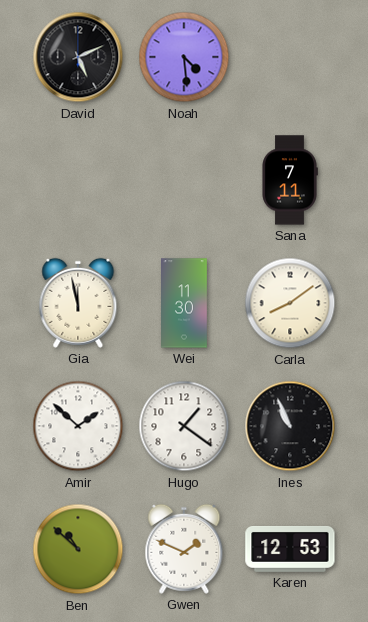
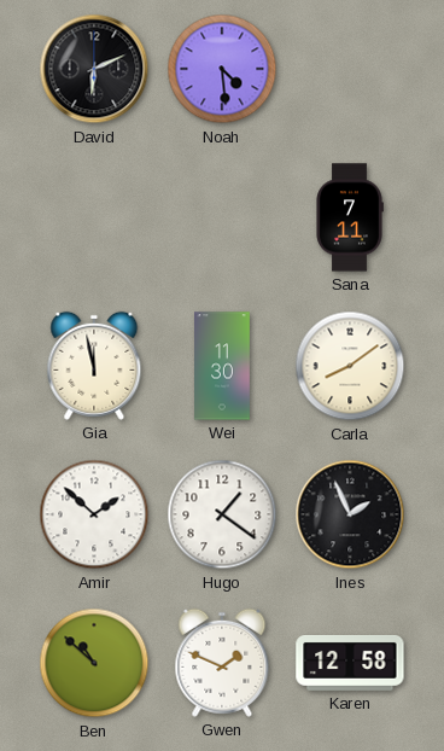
David: 5:11 -> 6:11 (94, 69)
Ines: 10:56 -> 1:56 (350, 514)
Karen: 12:53 -> 12:58 (350, 663)
